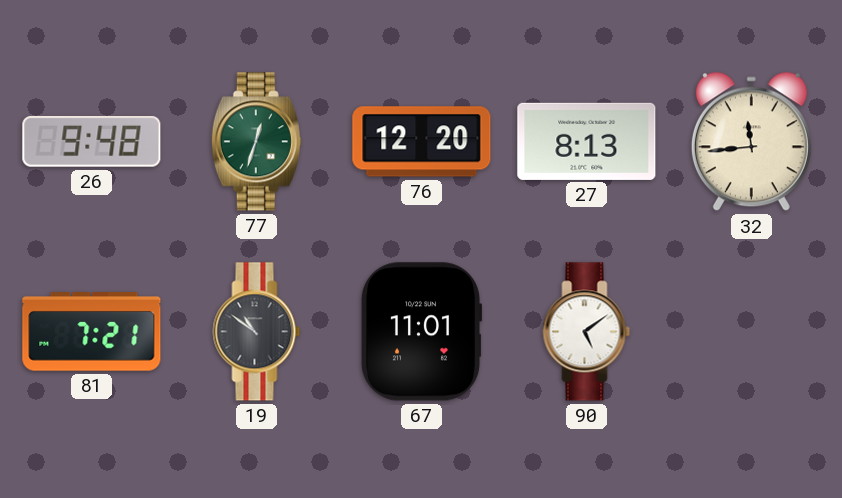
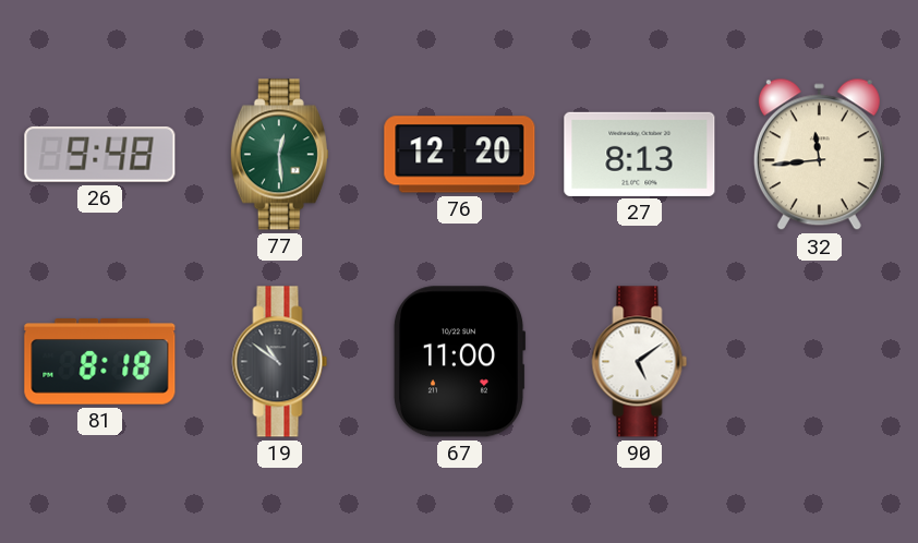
77: 12:33 -> 12:29 (279, 155)
81: 7:21 -> 8:18 (100, 362)
67: 11:01 -> 11:00 (459, 362)
